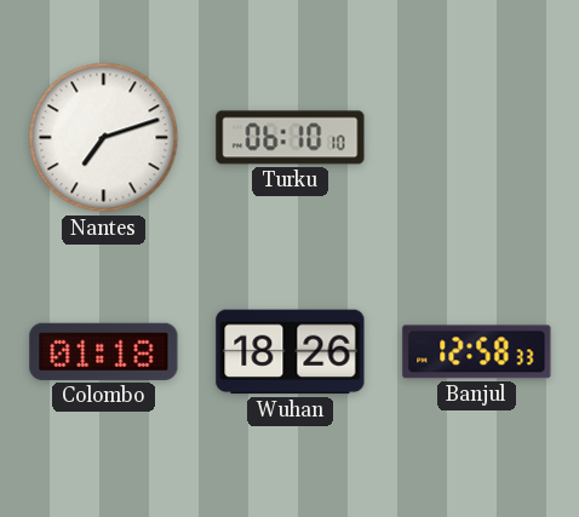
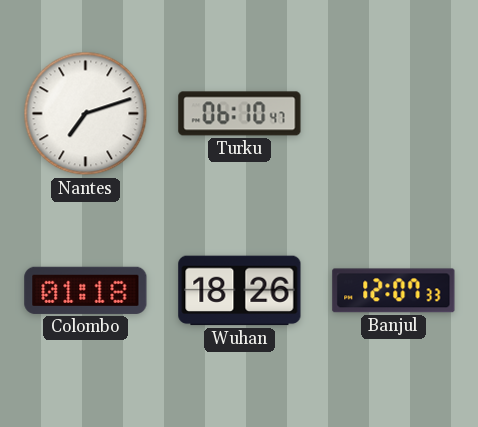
Turku: 06:10:10 -> 06:10:47 (240, 114)
Banjul: 12:58 -> 12:07 (394, 291)
